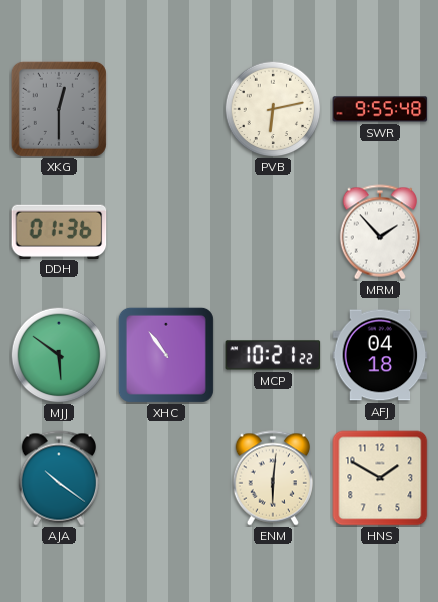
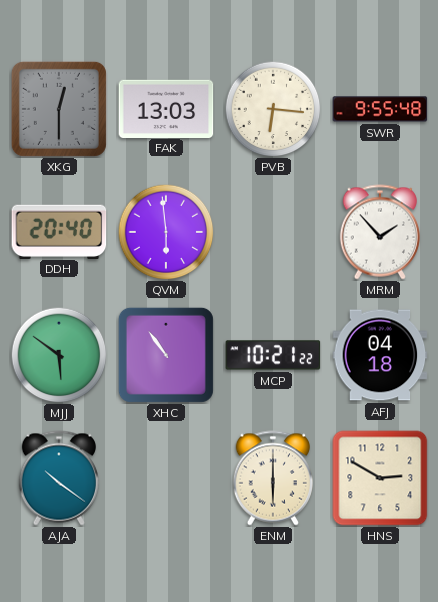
FAK: none -> 13:03 (166, 108)
PVB: 6:13 -> 6:16 (273, 109)
DDH: 01:36 -> 20:40 (59, 231)
QVM: none -> 5:59 (166, 232)
ENM: 6:01 -> 6:00 (272, 478)
HNS: 1:50 -> 2:50 (380, 478)
